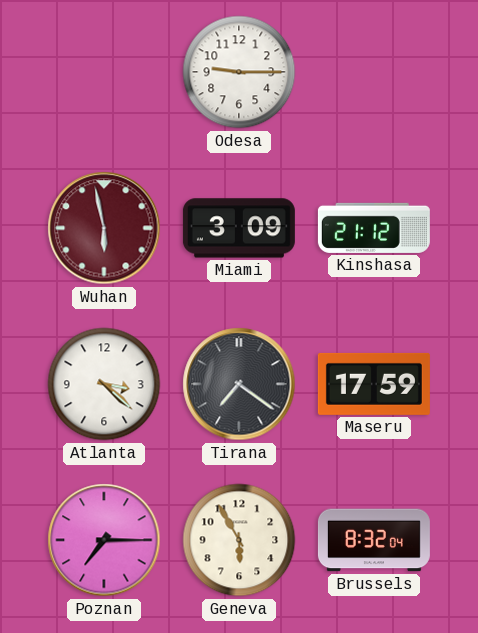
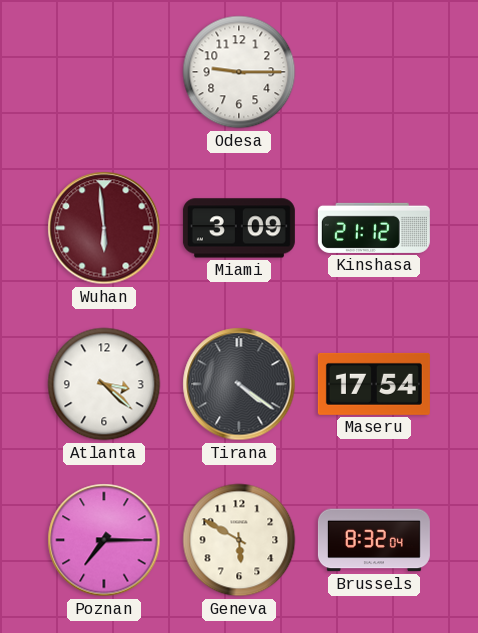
Wuhan: 5:58 -> 5:59 (104, 228)
Tirana: 7:21 -> 4:21 (239, 384)
Maseru: 17:59 -> 17:54 (374, 384)
Geneva: 5:55 -> 5:50 (239, 540)
